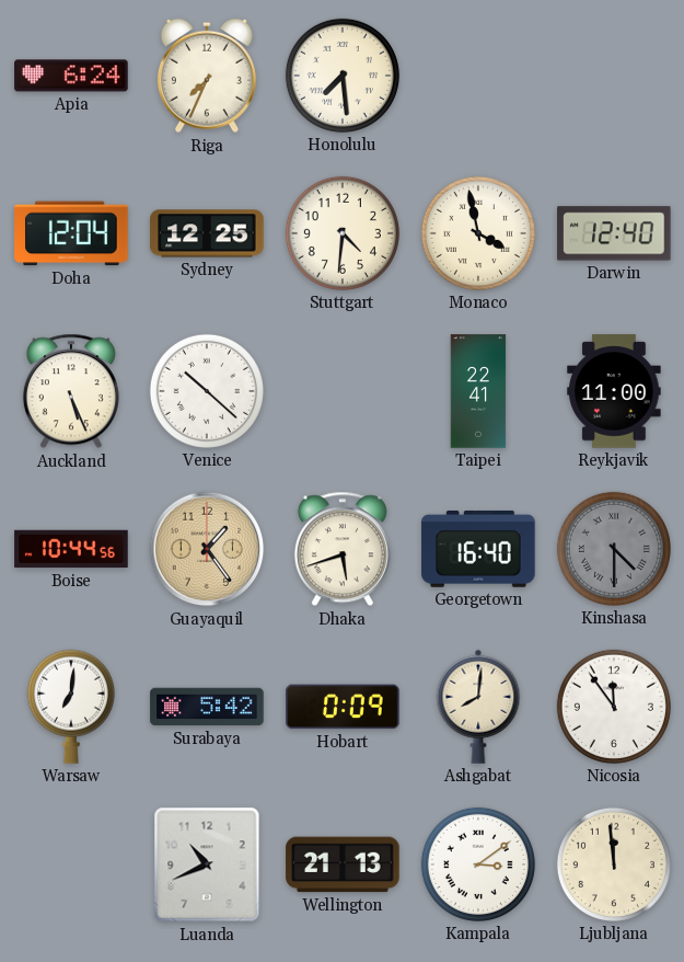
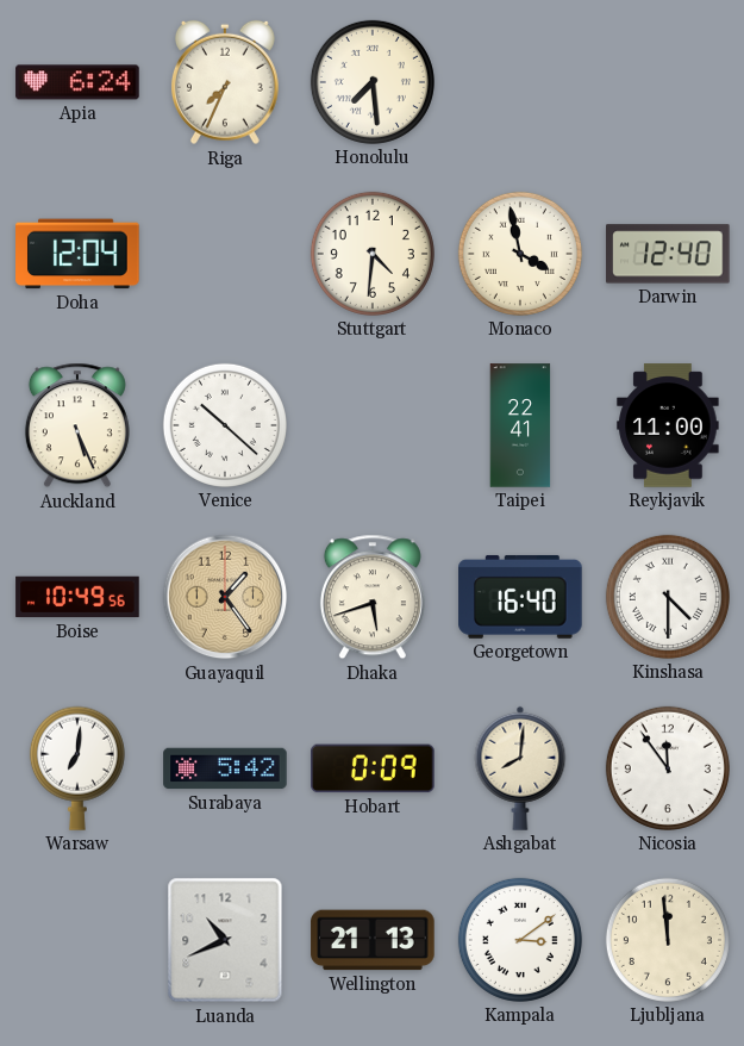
Sydney: 12:25 -> none (207, 233)
Boise: 10:44 -> 10:49 (77, 597)
Kinshasa dial: grey -> white (668, 597)
